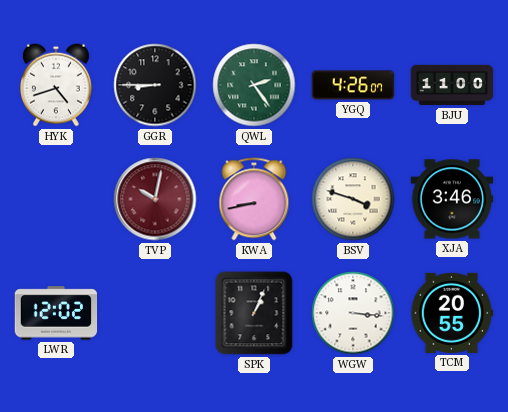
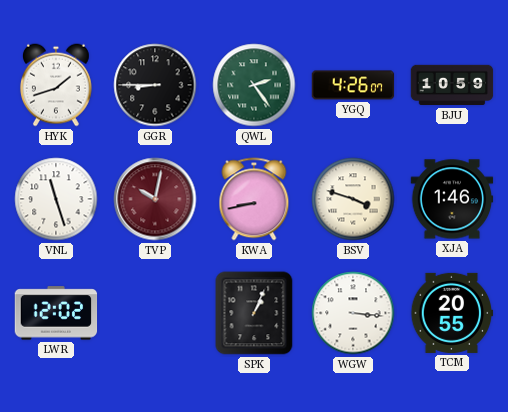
HYK: 4:42 -> 1:42 (56, 85)
BJU: 11:00 -> 10:59 (452, 85)
VNL: none -> 11:27 (56, 199)
XJA: 3:46 -> 1:46 (452, 199)
